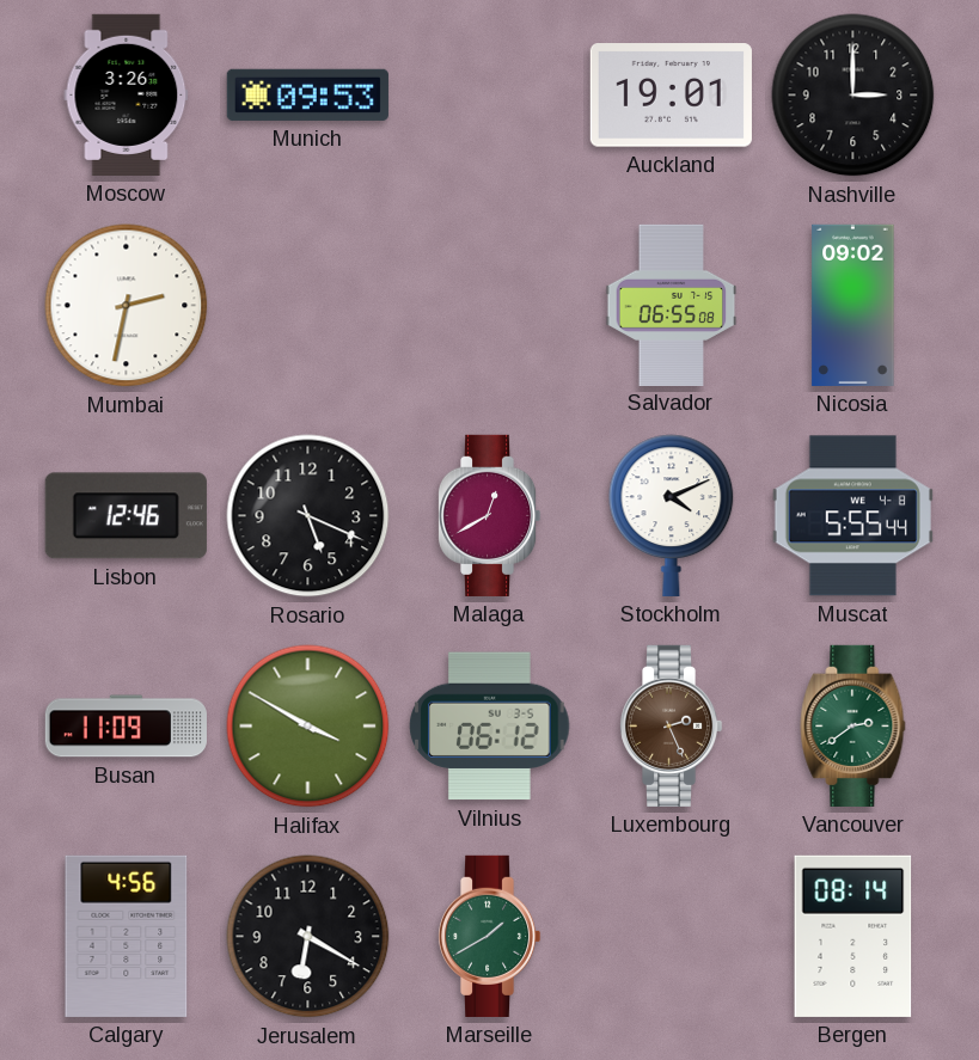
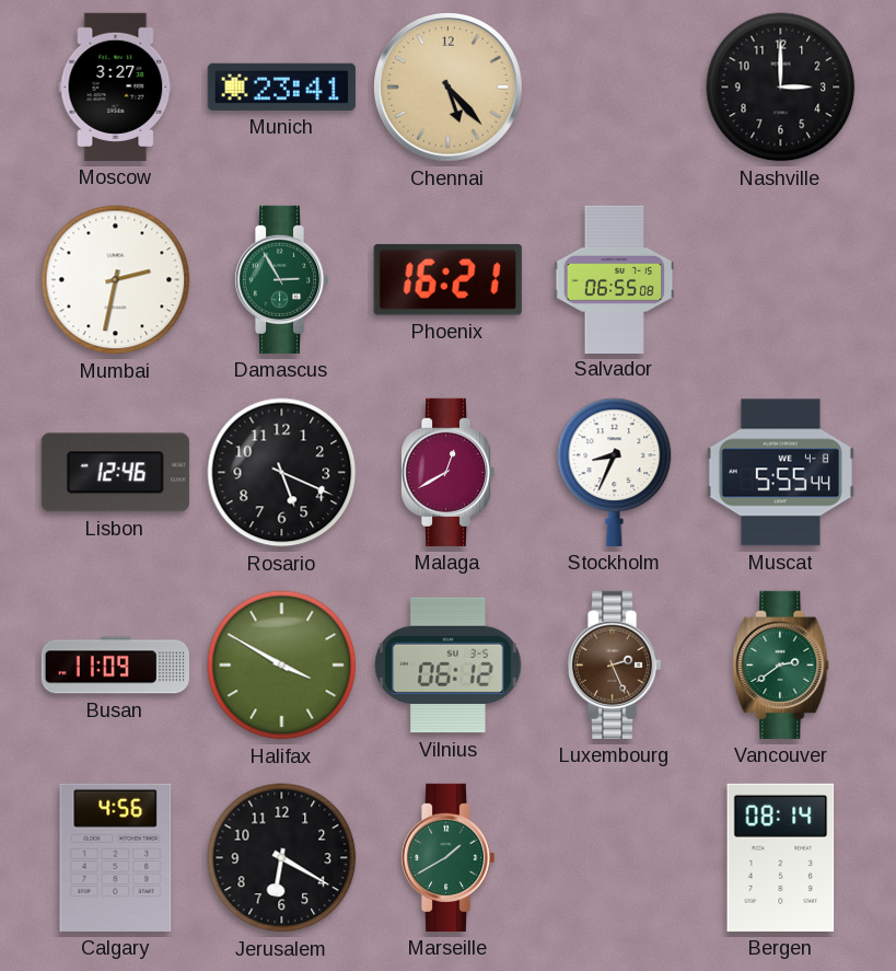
Moscow: 3:26 -> 3:27 (116, 86)
Munich: 09:53 -> 23:41 (281, 86)
Chennai: none -> 5:23 (449, 88)
Auckland: 19:01 -> none (671, 96)
Damascus: none -> 2:55 (281, 279)
Phoenix: none -> 16:21 (447, 279)
Nicosia: 09:02 -> none (853, 305)
Stockholm: 4:11 -> 8:34 (615, 472)
